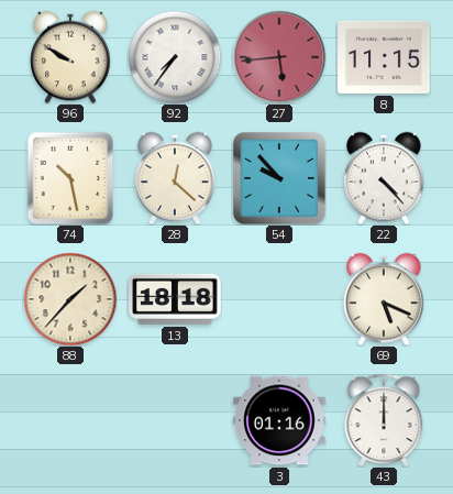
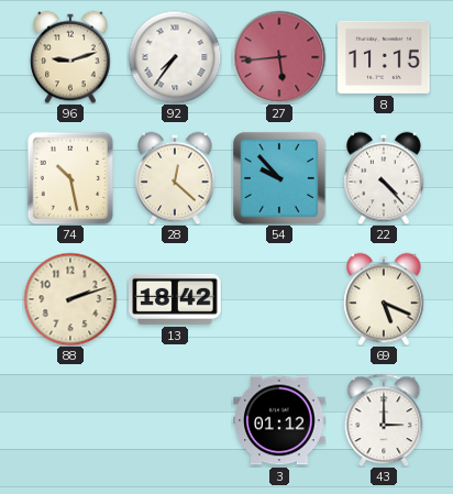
96: 9:50 -> 9:12 (70, 57)
88: 1:37 -> 2:12 (70, 299)
13: 18:18 -> 18:42 (175, 299)
3: 01:16 -> 01:12 (279, 420)
43: 12:00 -> 3:00 (384, 420)
